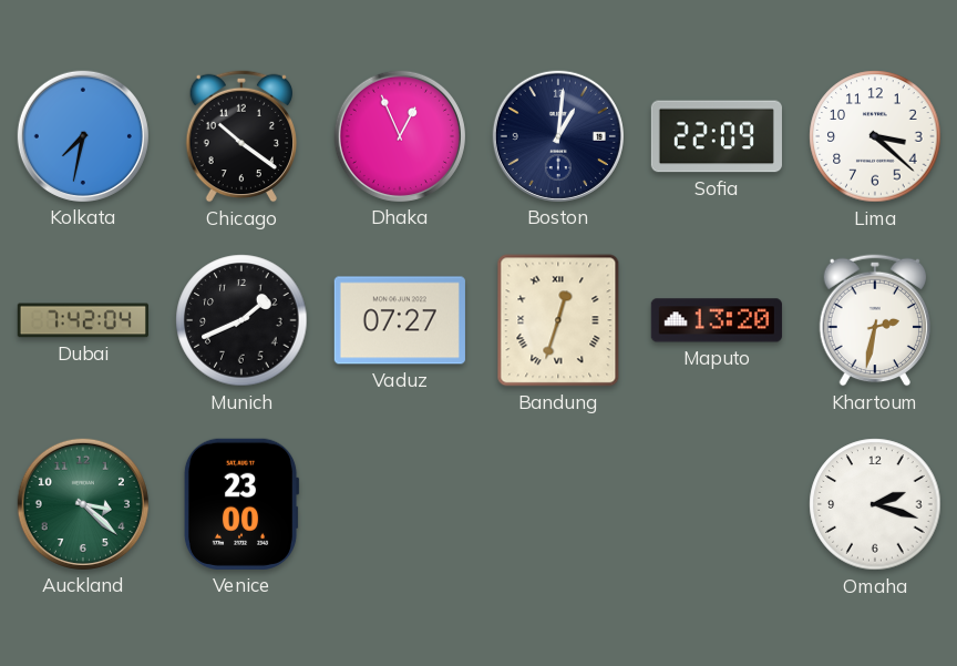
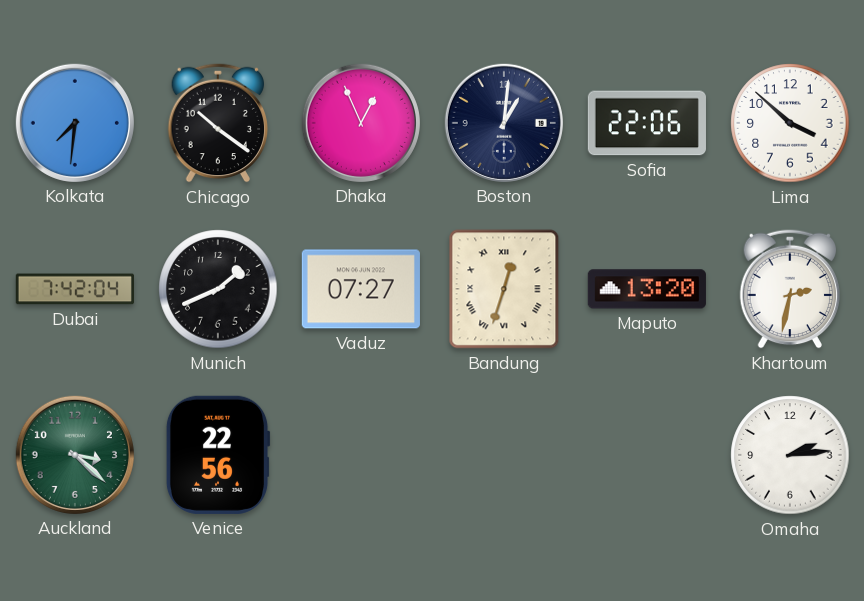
Kolkata: 7:32 -> 7:31 (75, 123)
Sofia: 22:09 -> 22:06 (647, 123)
Lima: 3:22 -> 3:52 (790, 123)
Venice: 23:00 -> 22:56 (218, 455)
Omaha: 2:18 -> 2:14 (790, 455)
